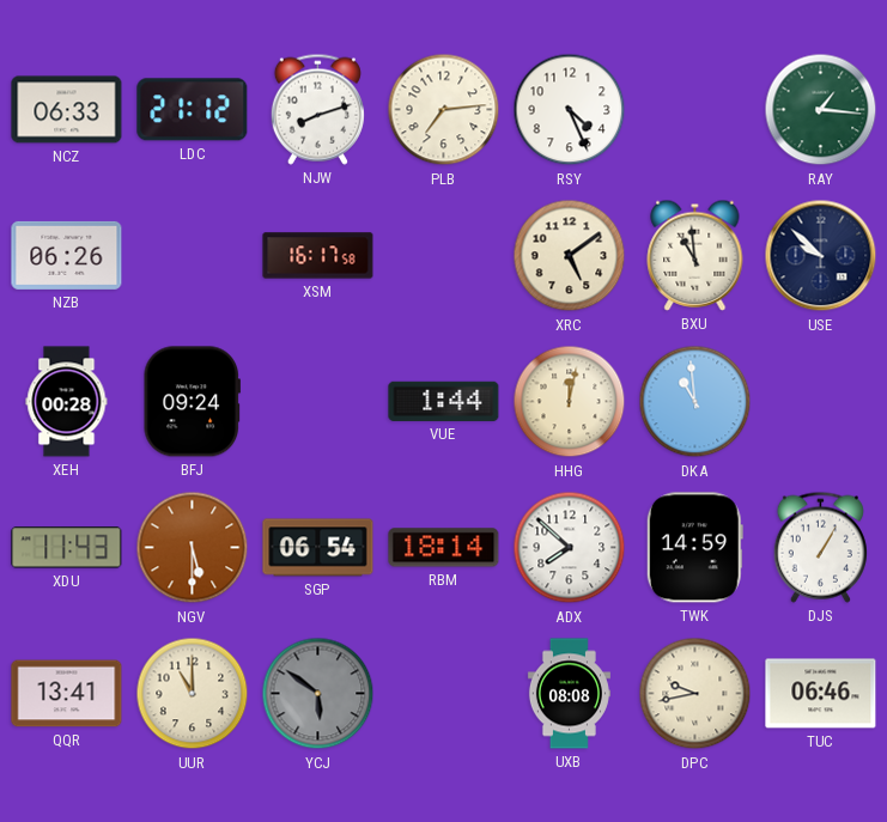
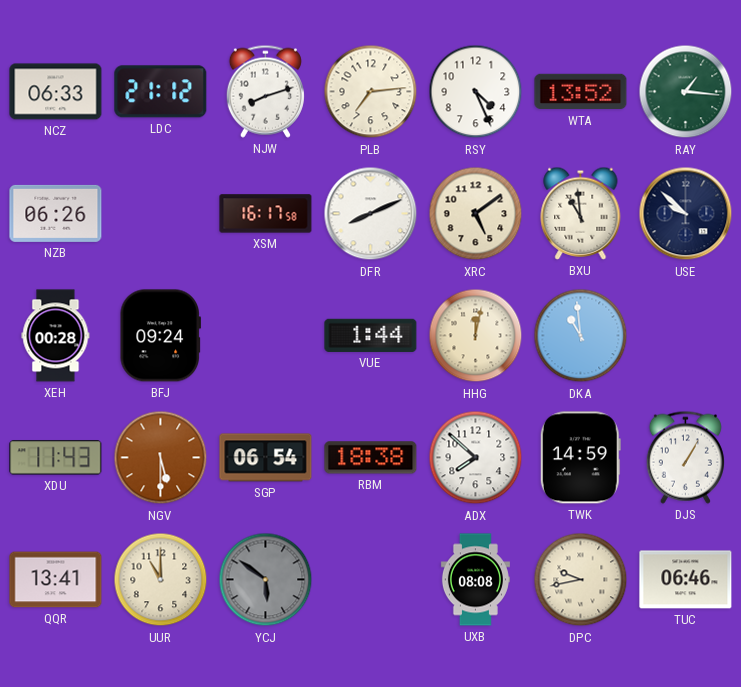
WTA: none -> 13:52 (581, 92)
DFR: none -> 8:11 (371, 214)
RBM: 18:14 -> 18:38 (371, 458)
